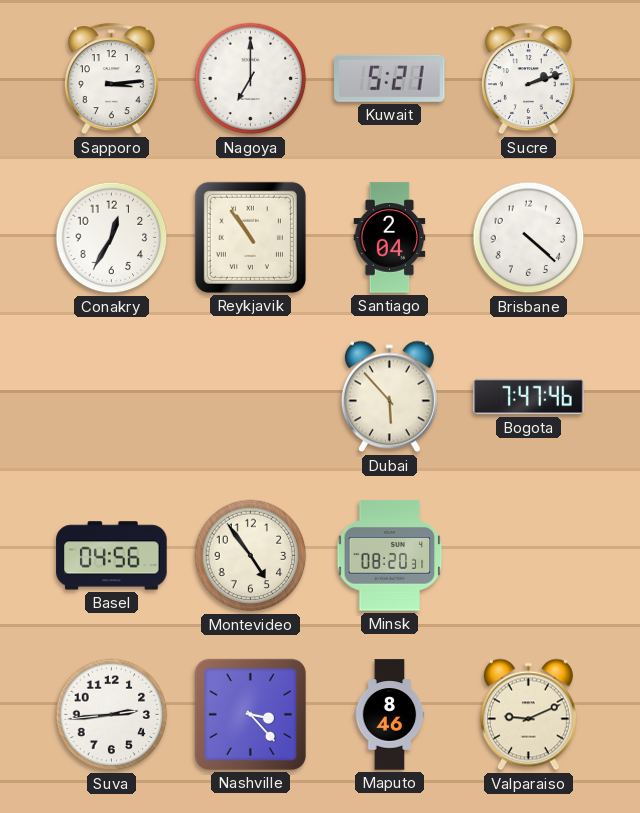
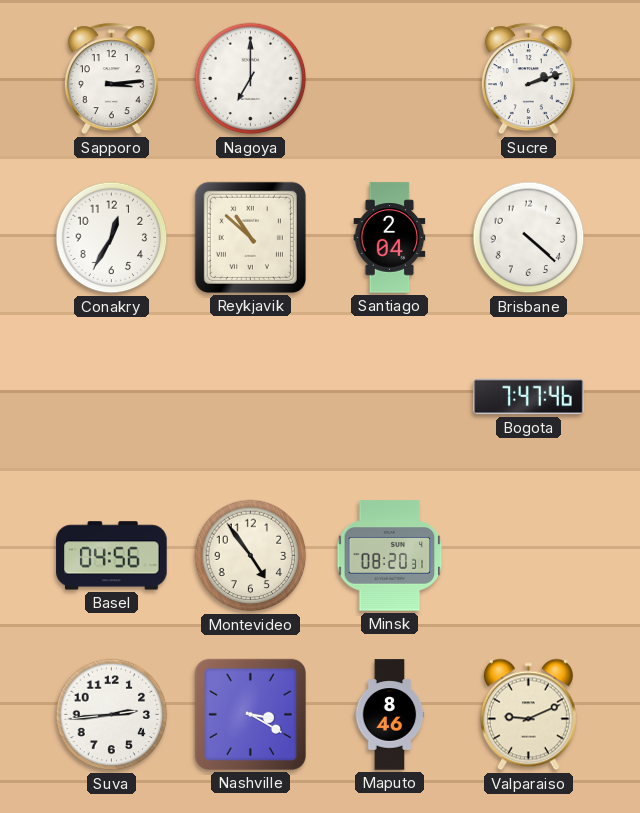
Kuwait: 5:21 -> none (390, 78)
Reykjavik: 10:54 -> 10:52 (250, 237)
Dubai: 5:53 -> none (389, 397)
Nashville: 3:23 -> 3:20 (250, 714)
